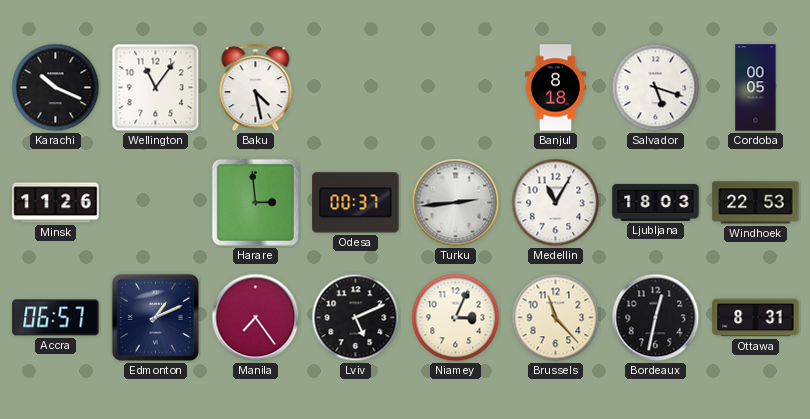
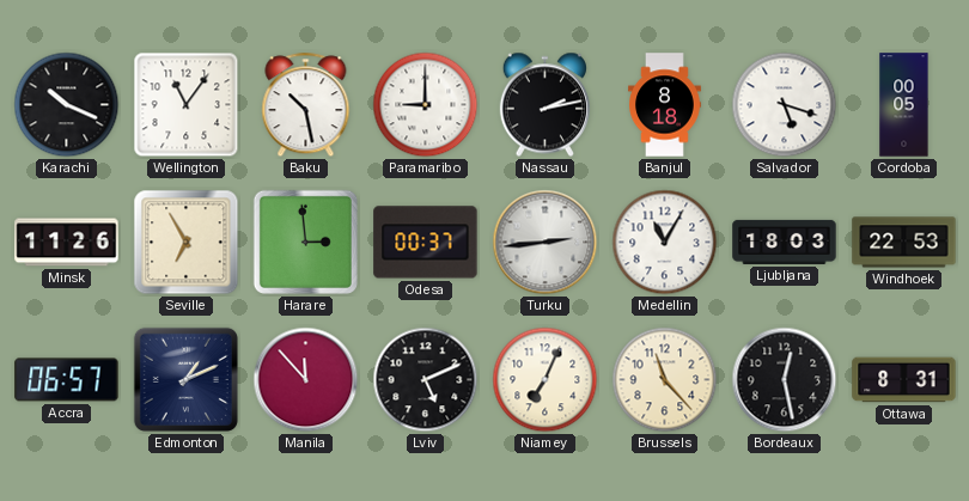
Baku: 4:28 -> 10:28 (306, 105)
Paramaribo: none -> 9:00 (426, 105)
Nassau: none -> 2:13 (544, 105)
Seville: none -> 6:55 (187, 243)
Manila: 7:24 -> 11:53 (306, 380)
Niamey: 3:04 -> 7:04 (546, 380)
Bordeaux: 12:32 -> 12:28 (785, 380)
